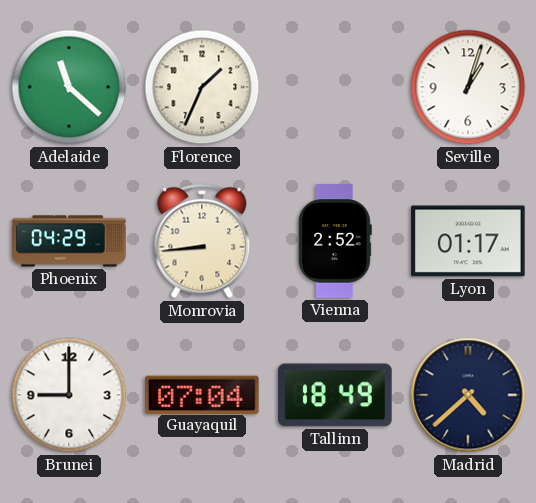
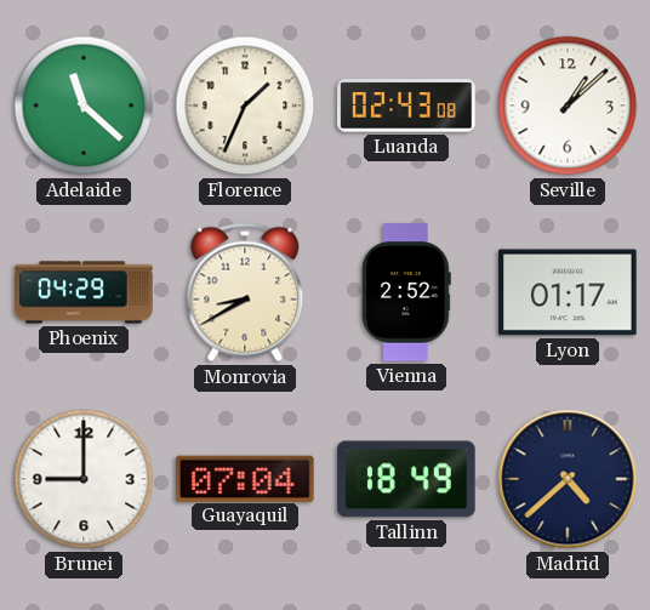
Luanda: none -> 02:43 (406, 106)
Seville: 1:03 -> 1:08 (568, 106)
Monrovia: 8:44 -> 8:40 (245, 292)
